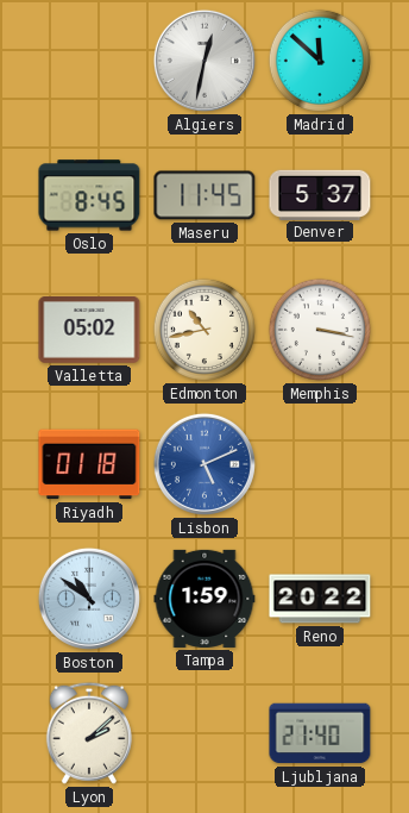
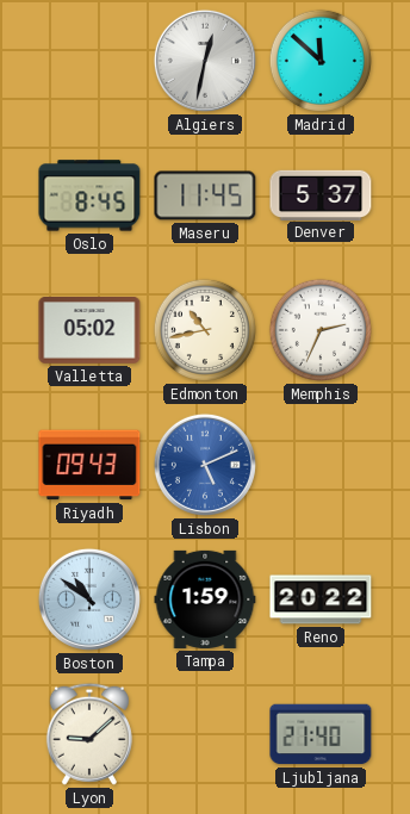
Memphis: 3:17 -> 2:34 (321, 330)
Riyadh: 01:18 -> 09:43 (89, 465)
Lyon: 2:08 -> 9:08 (89, 734)
